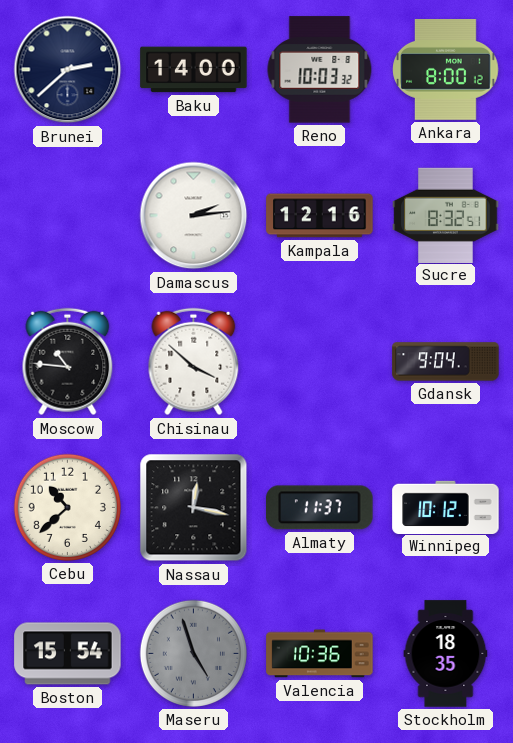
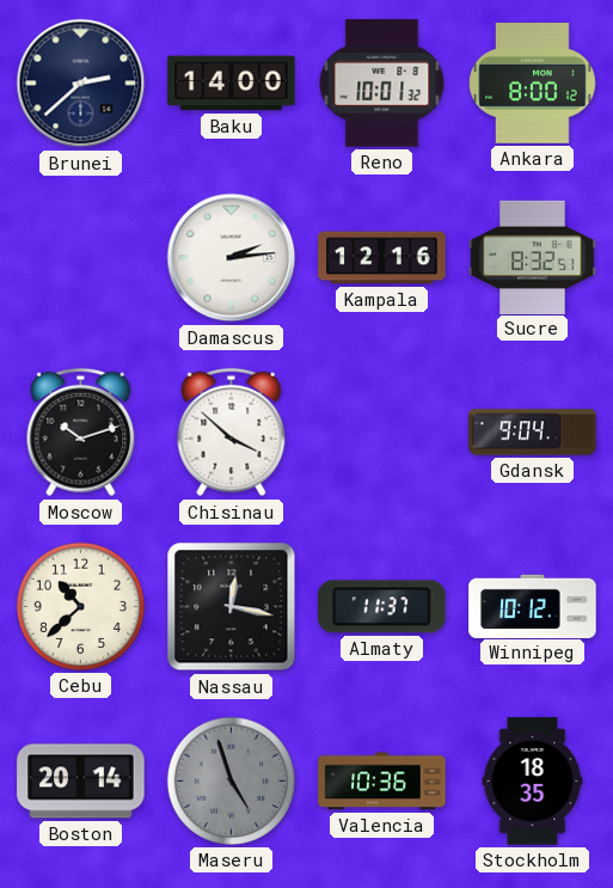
Reno: 10:03 -> 10:01 (382, 84)
Moscow: 10:46 -> 10:12 (81, 433)
Boston: 15:54 -> 20:14 (81, 782)
